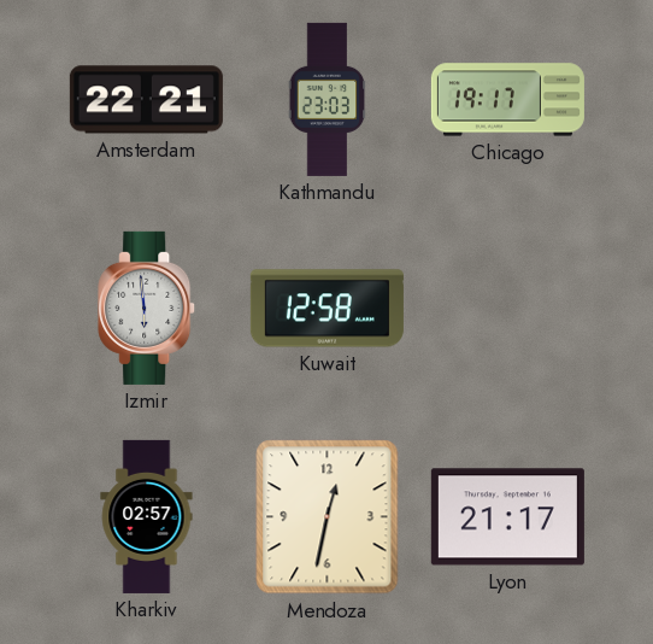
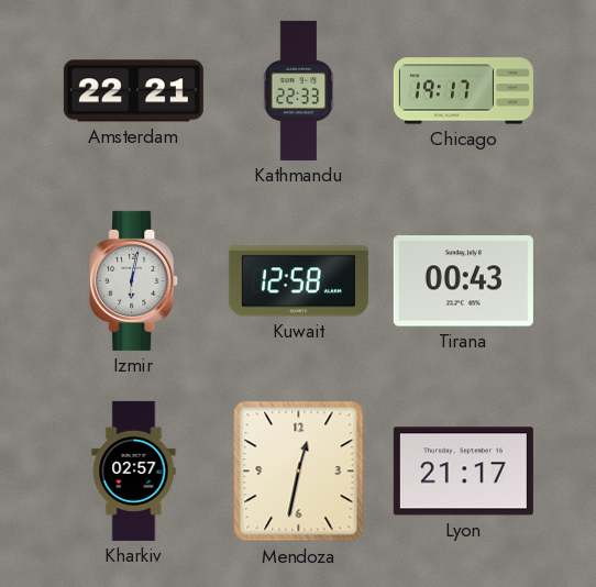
Kathmandu: 23:03 -> 22:33 (299, 90)
Izmir: 5:59 -> 6:02 (134, 280)
Tirana: none -> 00:43 (463, 281)
